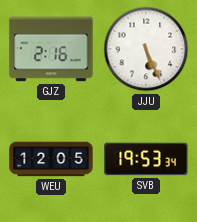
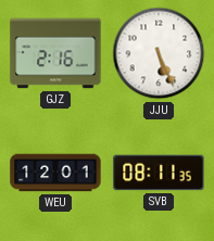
WEU: 12:05 -> 12:01 (55, 173)
SVB: 19:53 -> 08:11 (159, 173)
